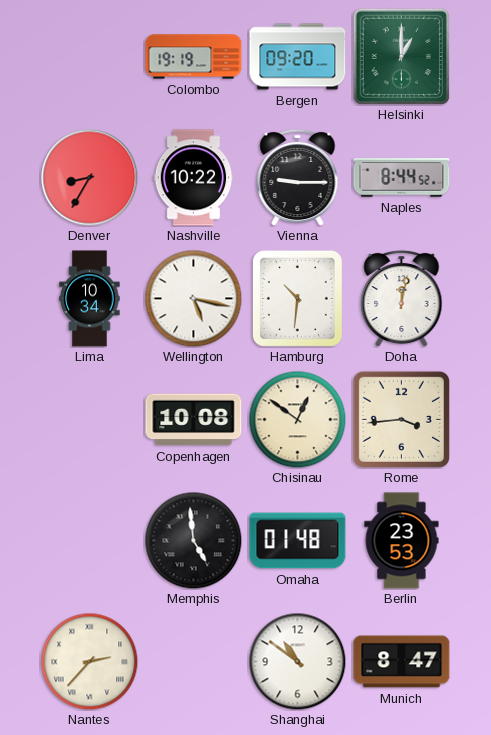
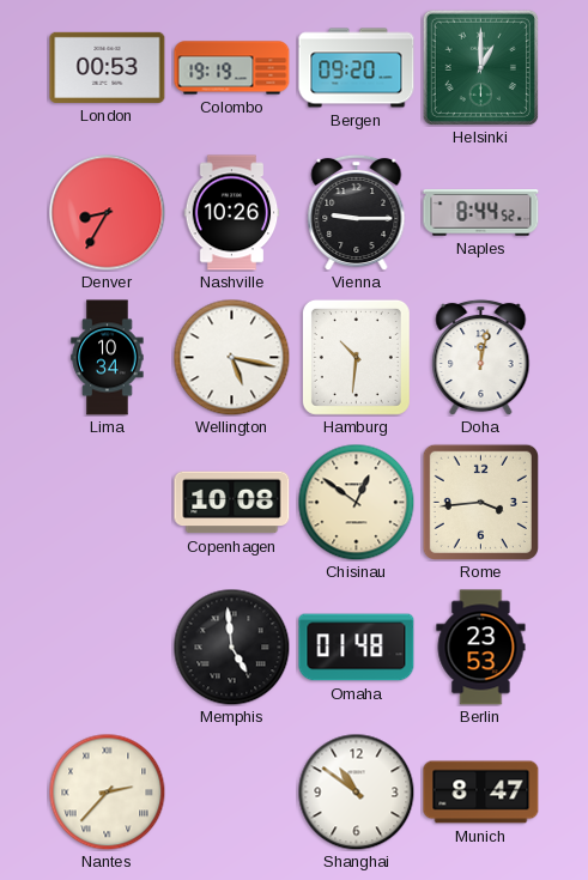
London: none -> 00:53 (108, 67)
Nashville: 10:22 -> 10:26 (232, 213)
